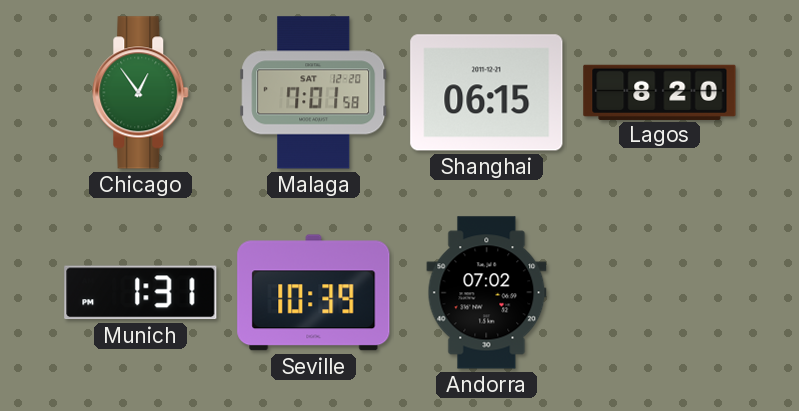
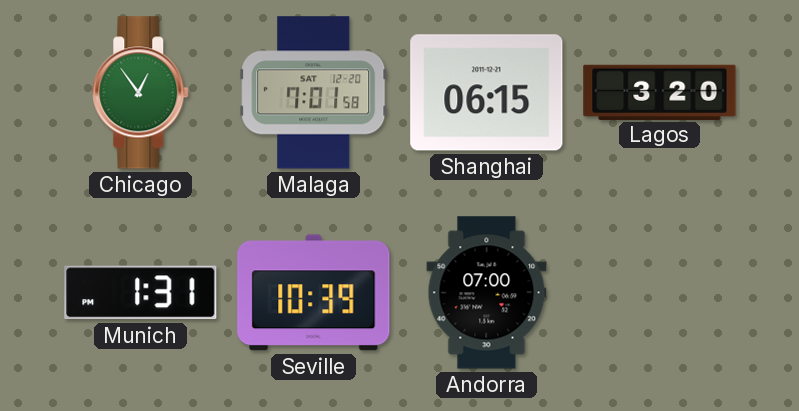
Lagos: 8:20 -> 3:20 (660, 92)
Andorra: 07:02 -> 07:00 (487, 293)
